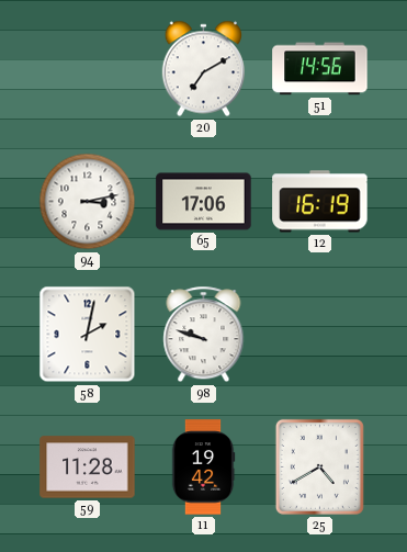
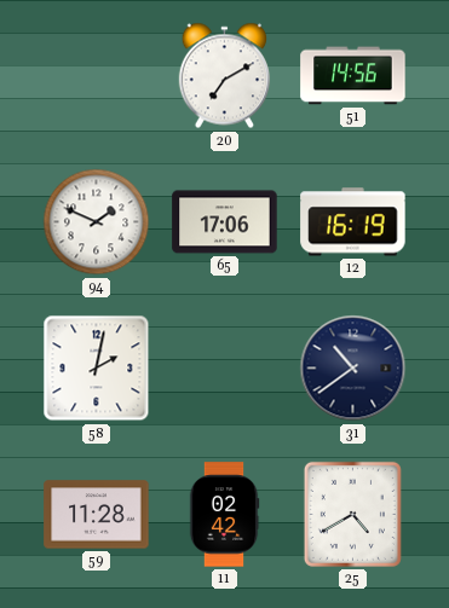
94: 3:13 -> 1:49 (97, 222)
98: 9:48 -> none (204, 335)
31: none -> 10:39 (353, 369)
11: 19:42 -> 02:42 (224, 515)
